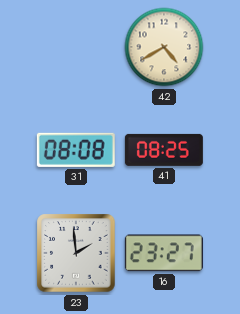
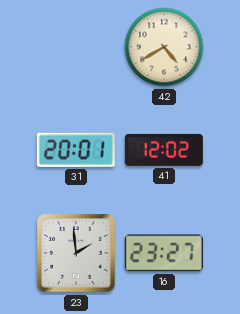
31: 08:08 -> 20:01 (76, 150)
41: 08:25 -> 12:02 (164, 150)
